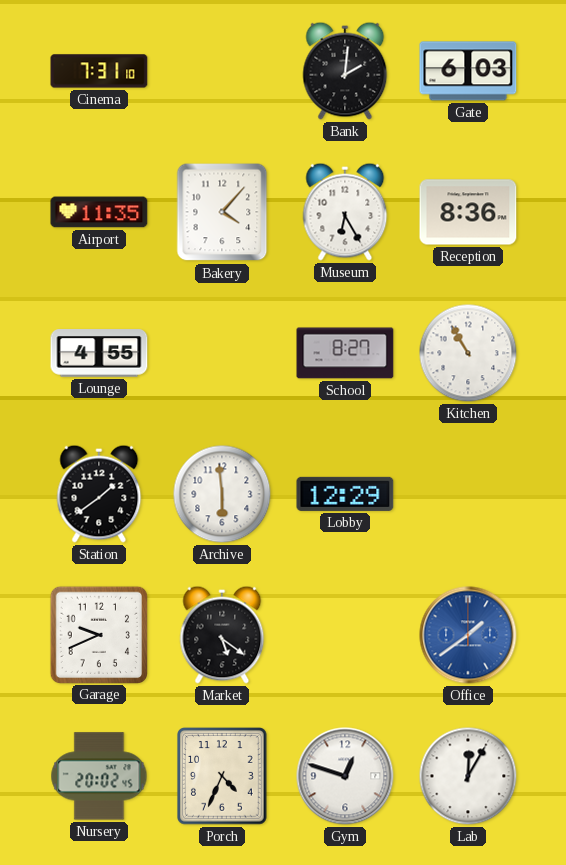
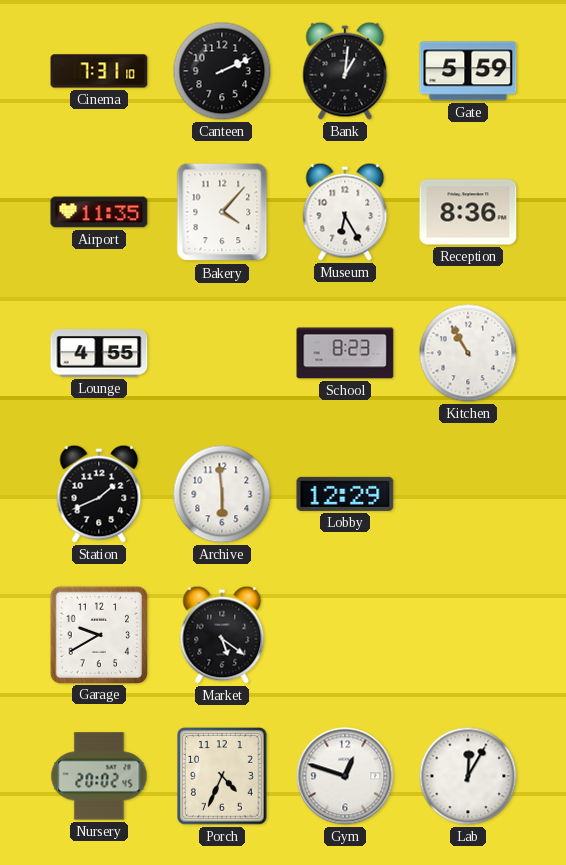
Canteen: none -> 2:11 (222, 71)
Bank: 2:01 -> 1:01 (345, 71)
Gate: 6:03 -> 5:59 (468, 71)
School: 8:27 -> 8:23 (345, 353)
Station: 1:39 -> 1:41 (99, 494)
Garage: 9:41 -> 9:40 (98, 634)
Office: 1:39 -> none (468, 635)
